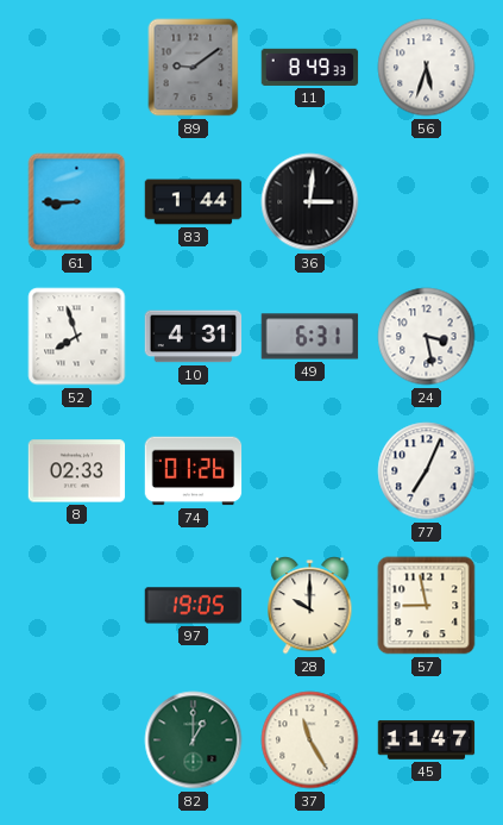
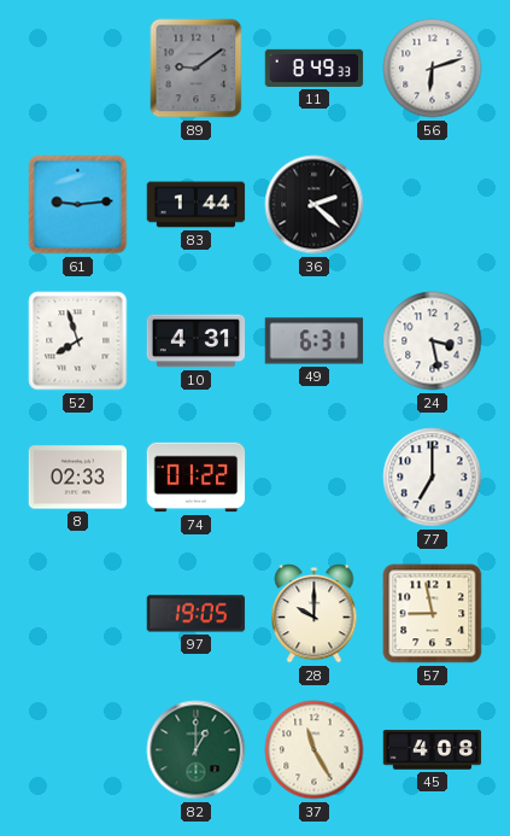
56: 5:33 -> 6:12 (433, 69)
61: 8:45 -> 9:14 (78, 205)
36: 3:01 -> 2:22 (315, 205)
74: 01:26 -> 01:22 (197, 478)
77: 7:04 -> 7:00 (433, 478)
45: 11:47 -> 4:08 (433, 750)
